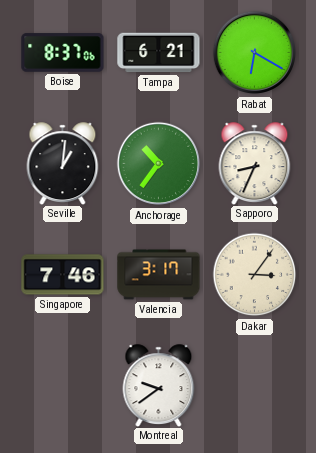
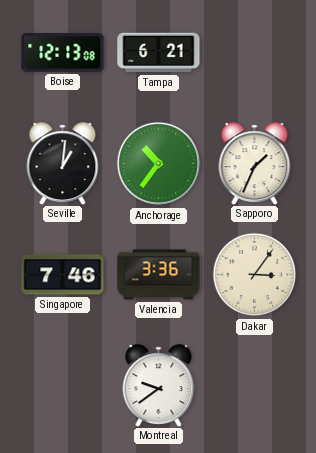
Boise: 8:37 -> 12:13 (63, 53)
Rabat: 6:20 -> none (255, 53)
Sapporo: 8:34 -> 1:34 (255, 163)
Valencia: 3:17 -> 3:36 (159, 275)
